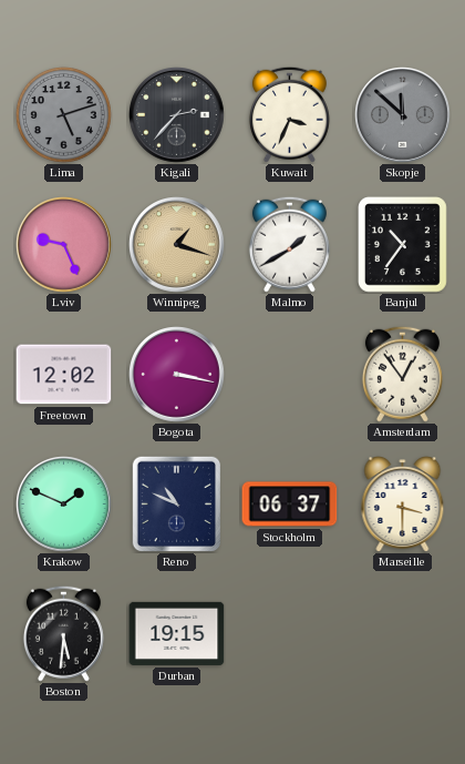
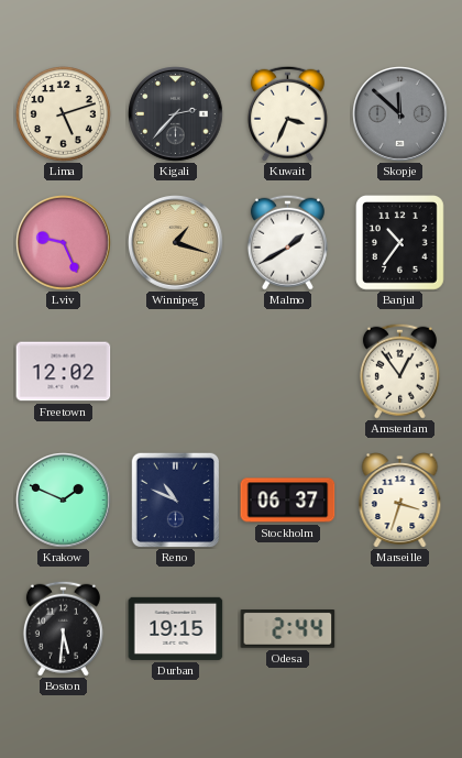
Lima dial: grey -> cream (64, 114)
Bogota: 3:17 -> none (177, 375)
Marseille: 3:30 -> 3:33 (400, 501)
Odesa: none -> 2:44 (288, 629)
